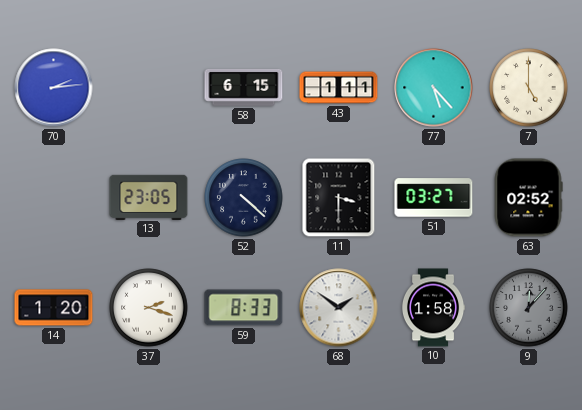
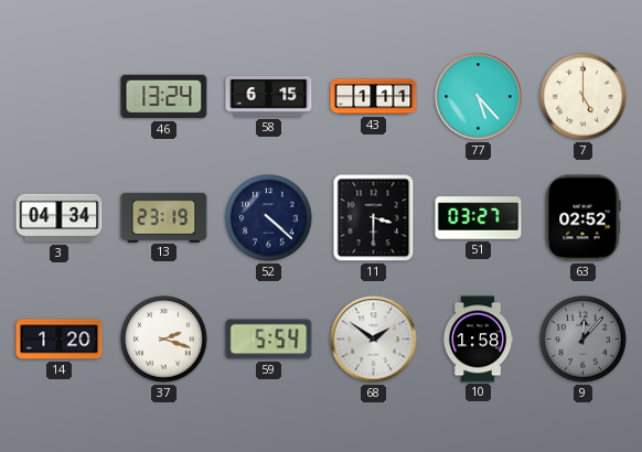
70: 2:14 -> none (54, 88)
46: none -> 13:24 (164, 97)
3: none -> 04:34 (60, 218)
13: 23:05 -> 23:19 (164, 217)
59: 8:33 -> 5:54 (269, 340)
